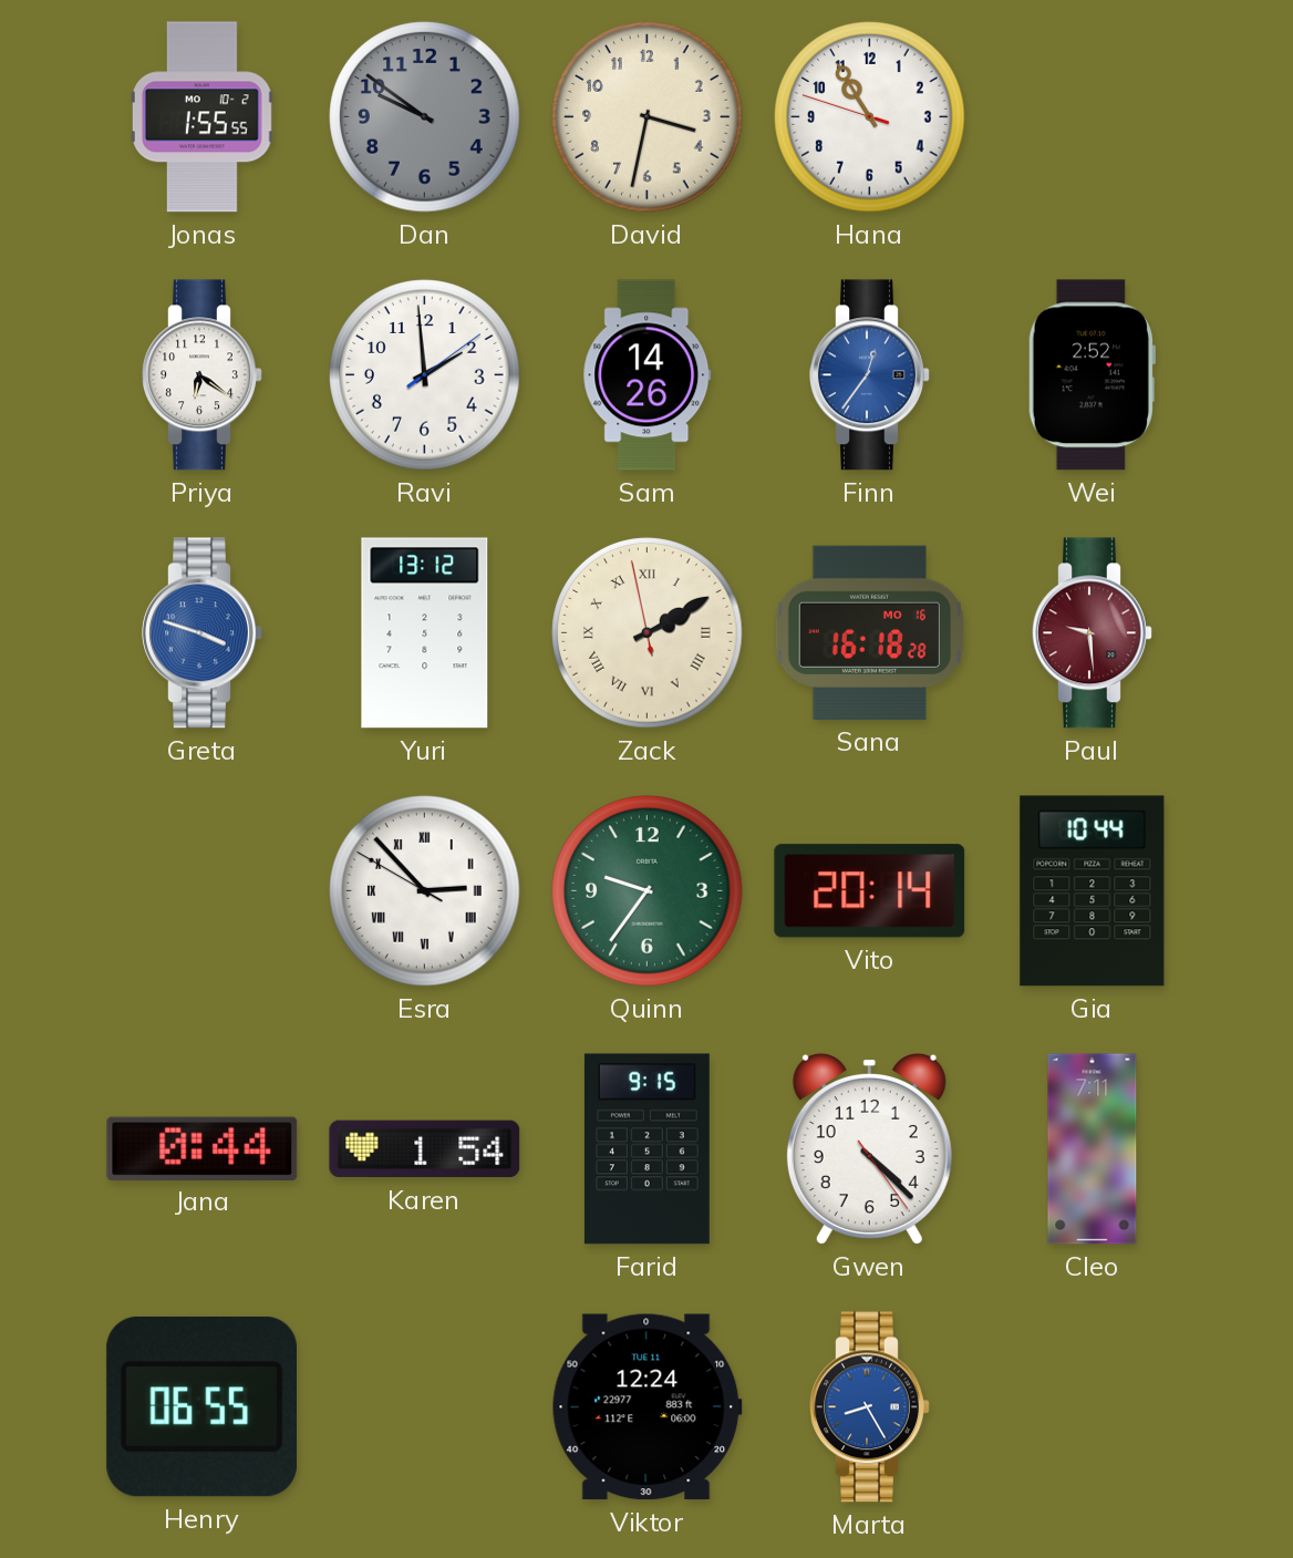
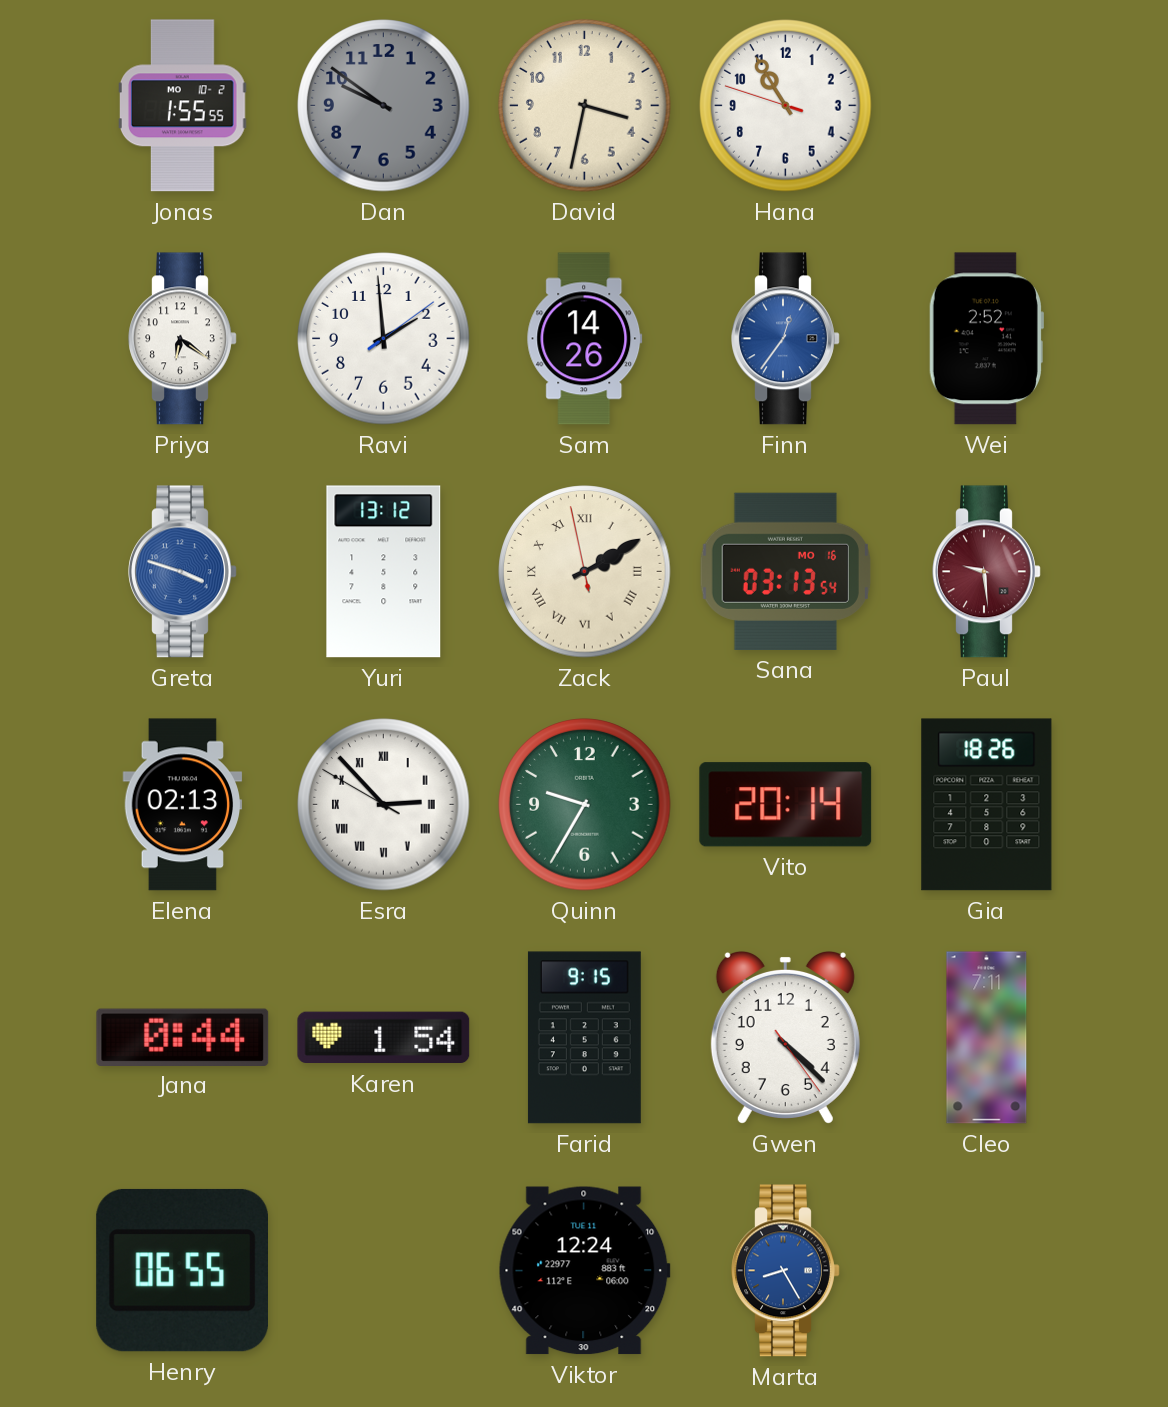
Sana: 16:18 -> 03:13 (785, 571)
Elena: none -> 02:13 (183, 805)
Quinn: 9:36 -> 9:35 (585, 805)
Gia: 10:44 -> 18:26 (987, 805)
